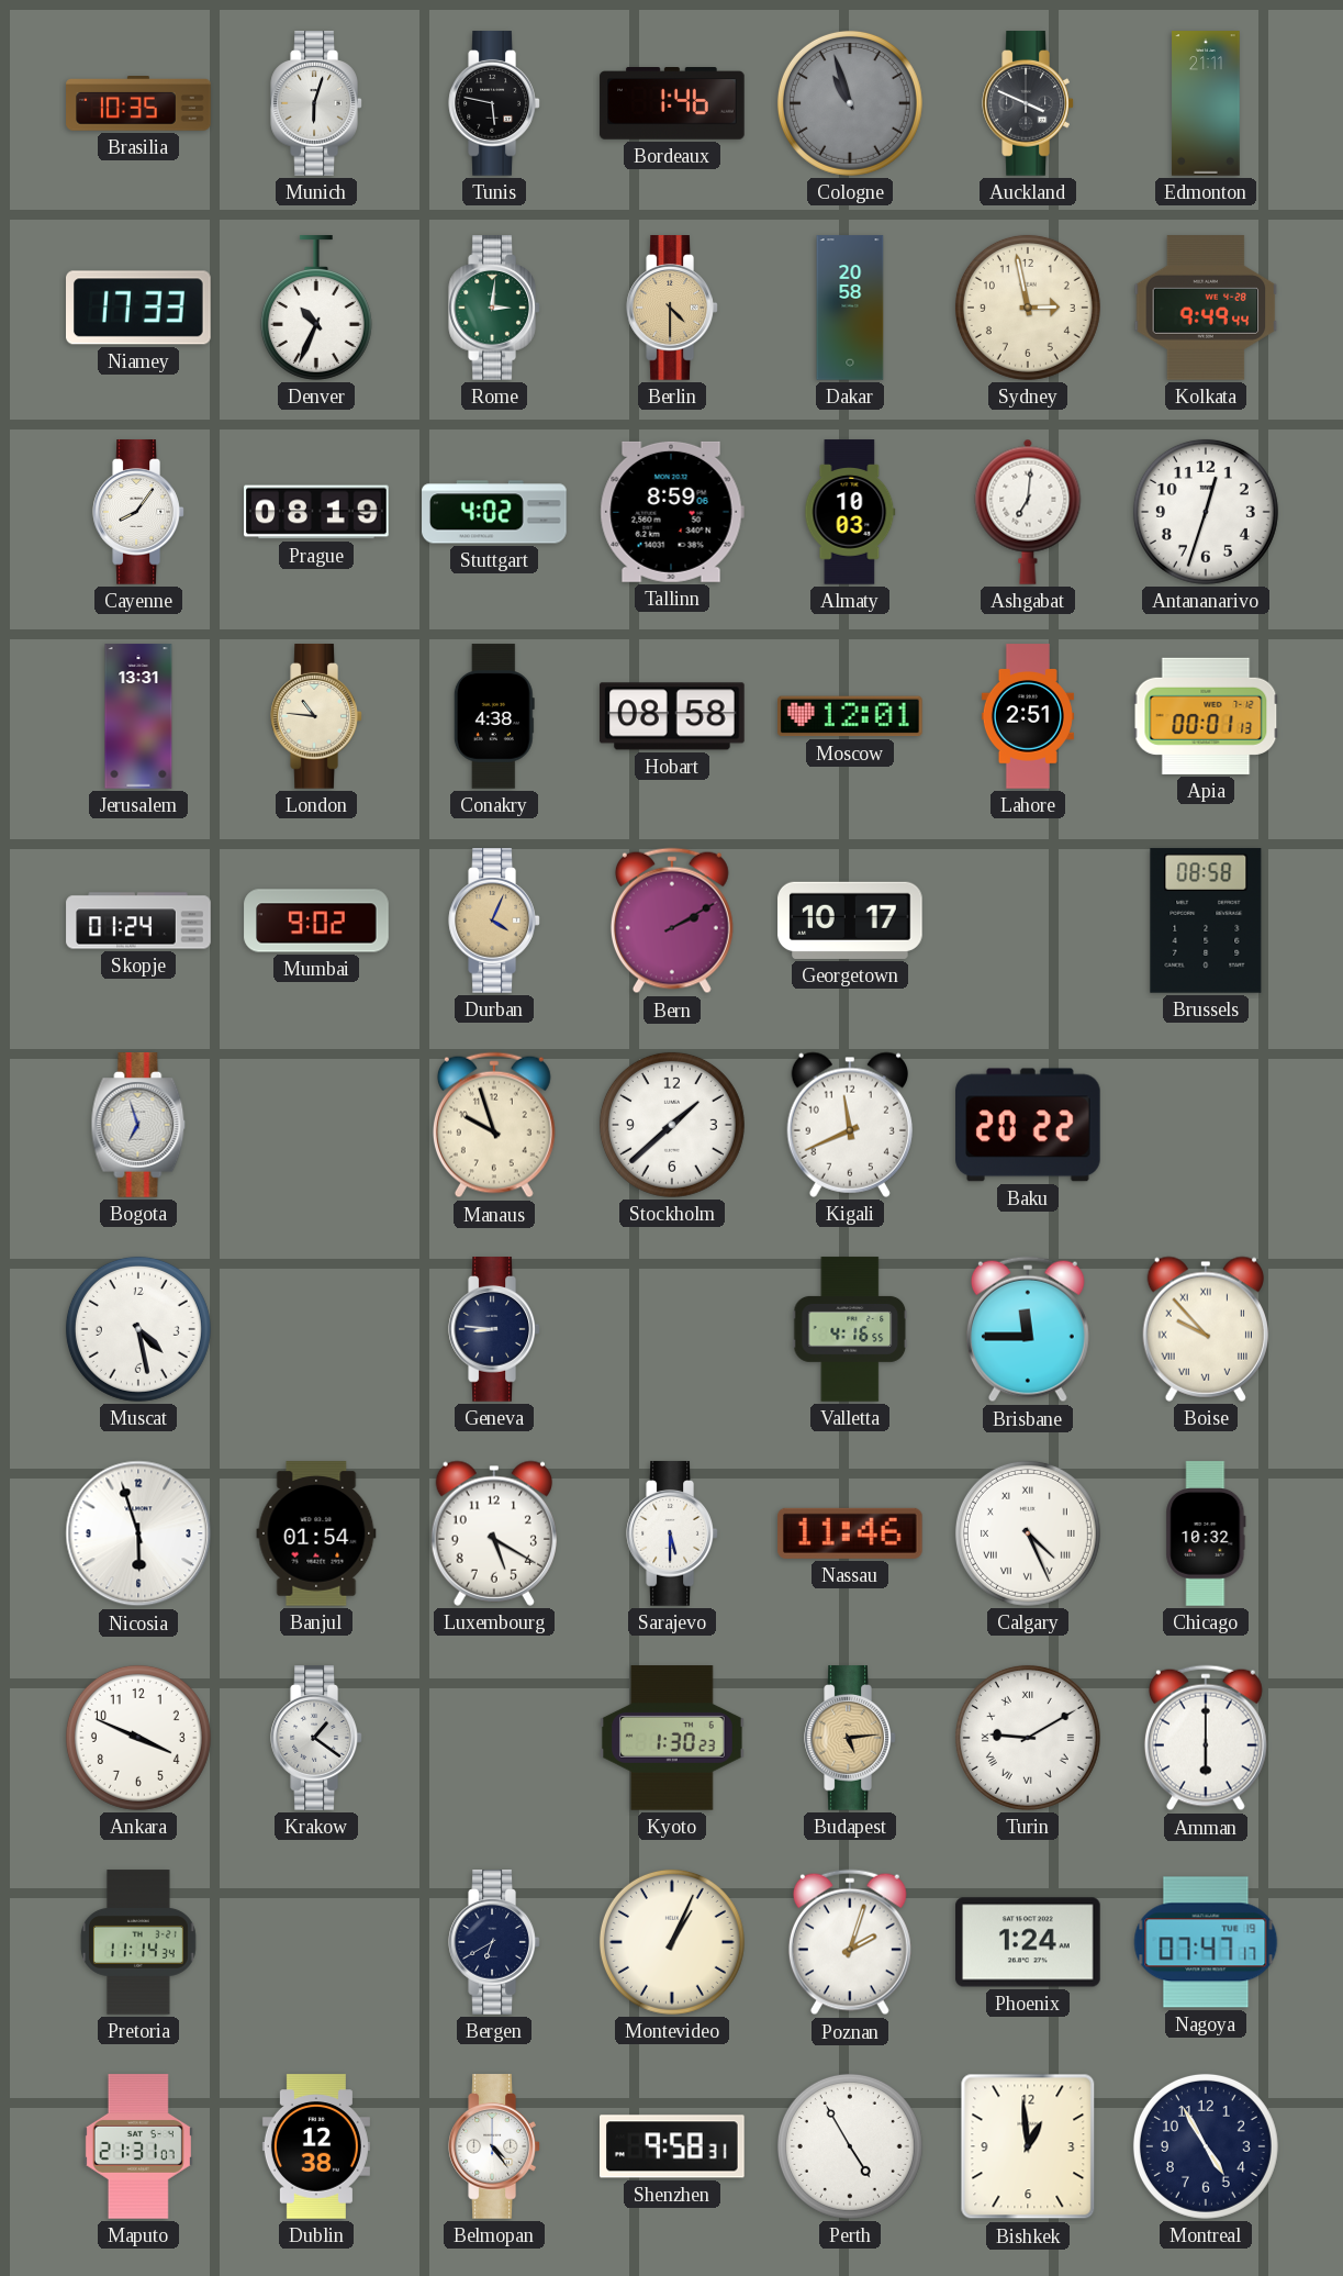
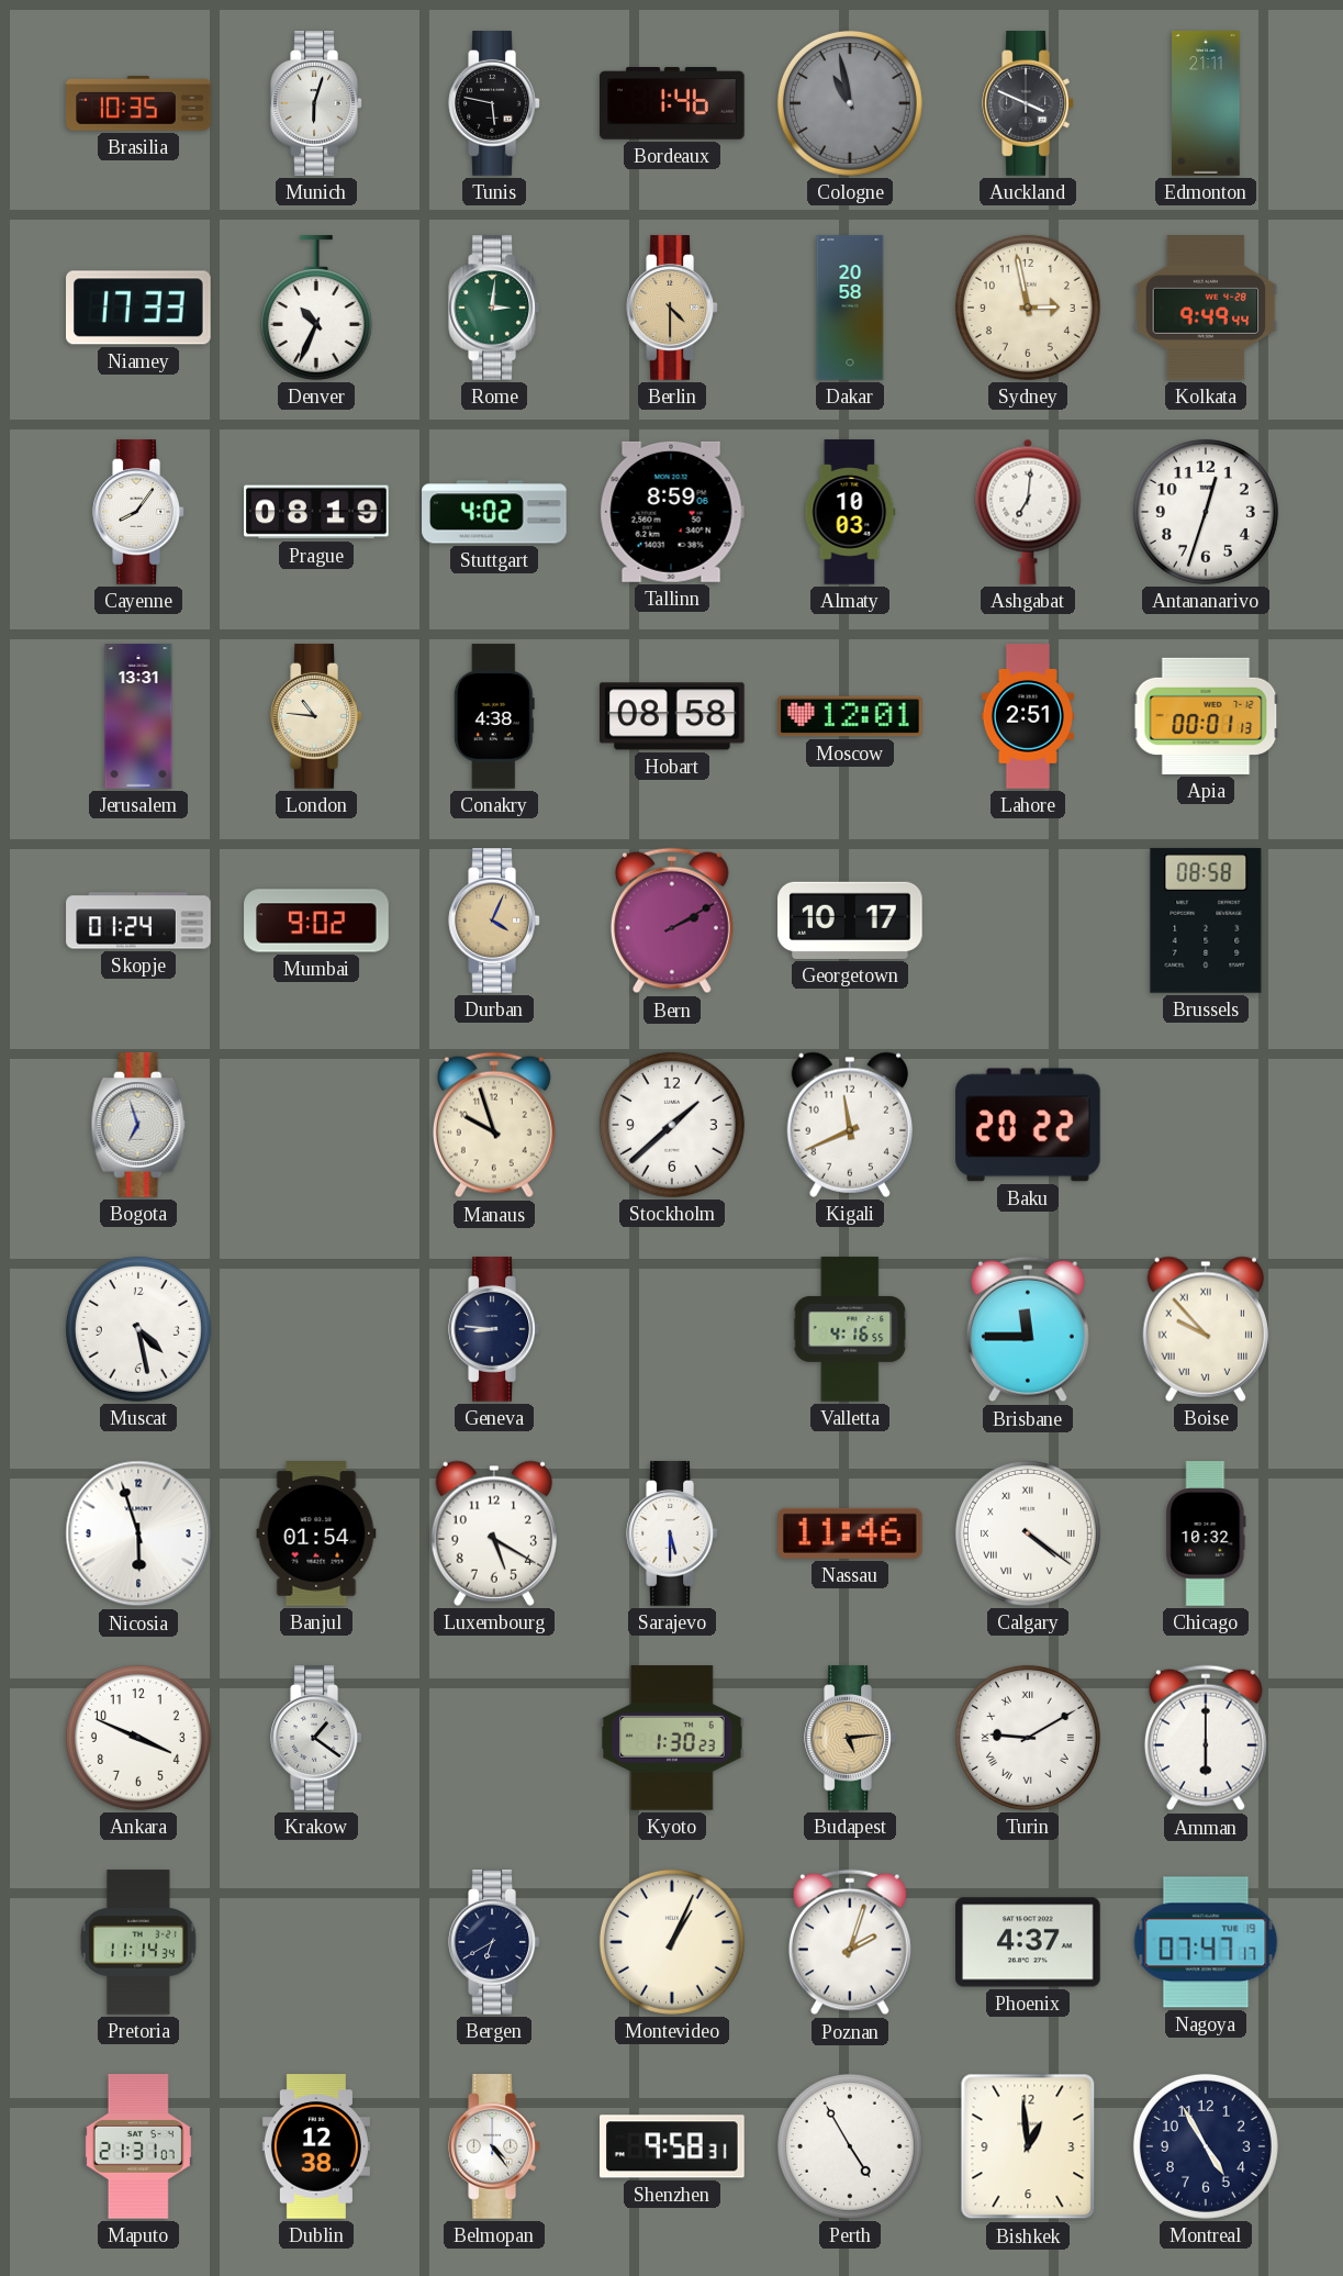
Cologne: 10:57 -> 10:58 (850, 103)
Calgary: 4:26 -> 4:21 (1028, 1533)
Phoenix: 1:24 -> 4:37 (1028, 1942)
